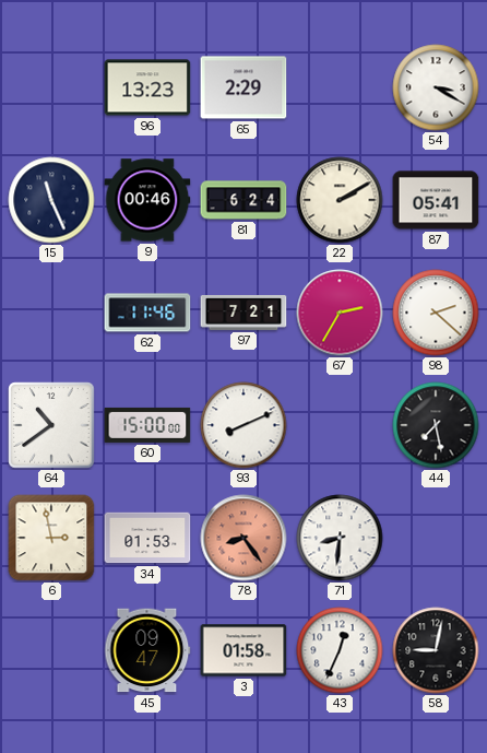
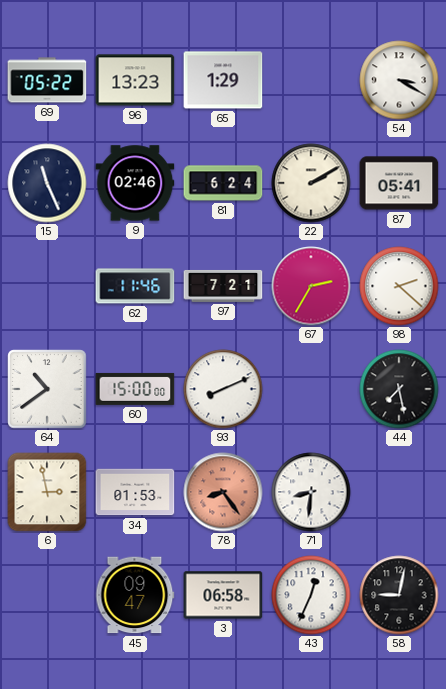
69: none -> 05:22 (47, 80)
65: 2:29 -> 1:29 (223, 80)
9: 00:46 -> 02:46 (135, 183)
3: 01:58 -> 06:58 (223, 595)
